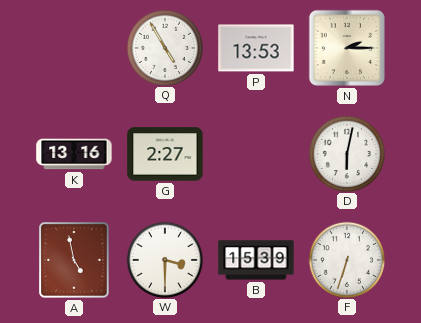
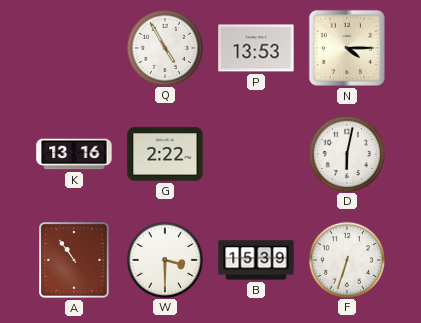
N: 2:15 -> 4:15 (347, 48)
G: 2:27 -> 2:22 (165, 154)
A: 4:58 -> 10:54 (74, 260)
